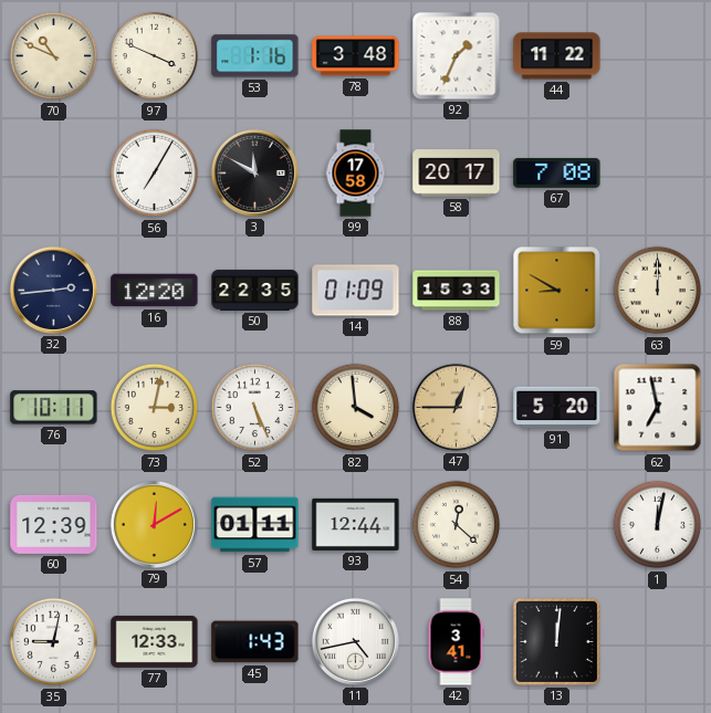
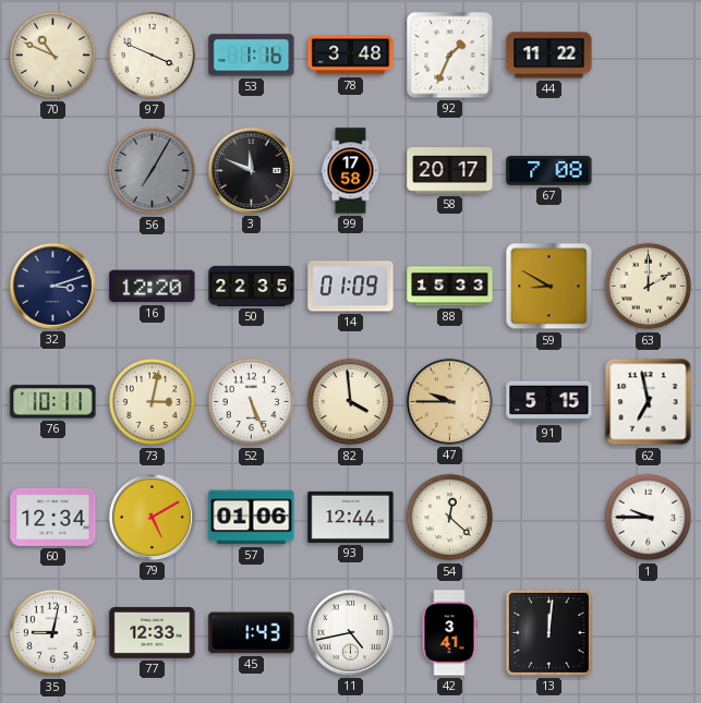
56 dial: white -> grey (153, 171)
3: 11:50 -> 11:49 (251, 170)
32: 2:44 -> 3:12 (52, 286)
63: 12:00 -> 2:00 (649, 287)
47: 12:45 -> 9:45 (449, 401)
91: 5:20 -> 5:15 (549, 402)
60: 12:39 -> 12:34 (53, 517)
79: 12:10 -> 5:10 (152, 517)
57: 01:11 -> 01:06 (252, 518)
1: 12:02 -> 9:45 (649, 518)
